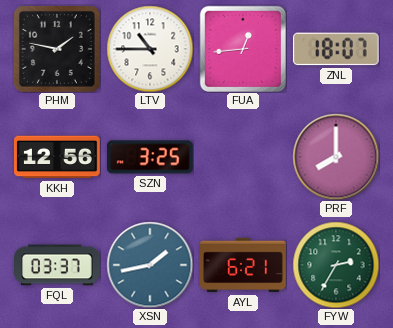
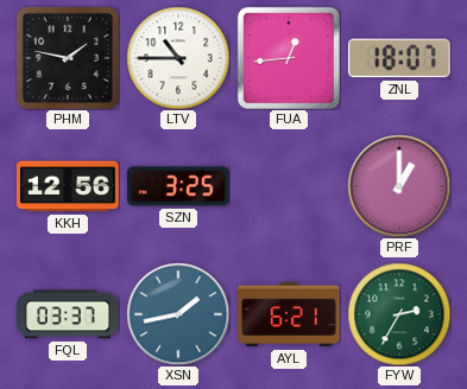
PRF: 8:00 -> 1:00 (399, 186)
